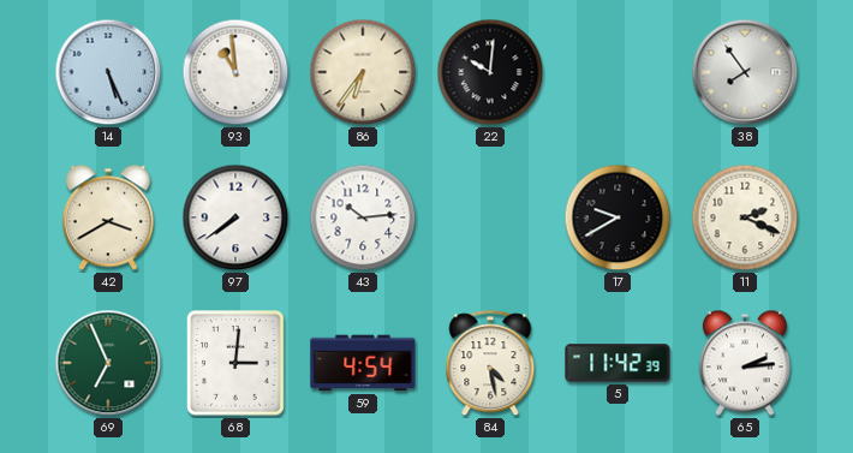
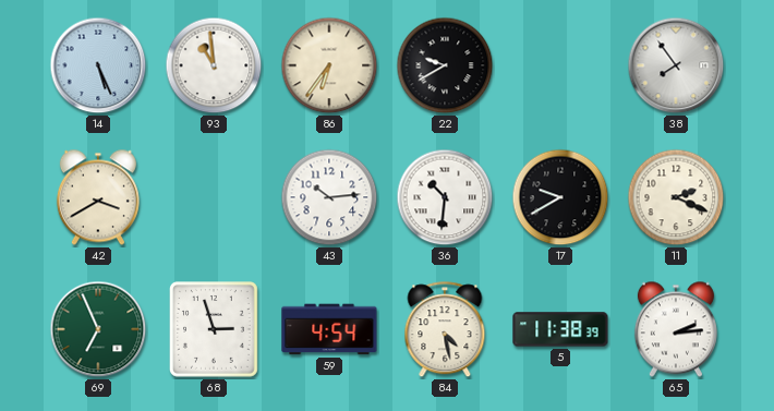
22: 10:01 -> 9:40 (445, 65)
97: 7:39 -> none (235, 217)
36: none -> 10:31 (445, 197)
68: 3:01 -> 2:57 (215, 330)
5: 11:42 -> 11:38 (560, 329)
